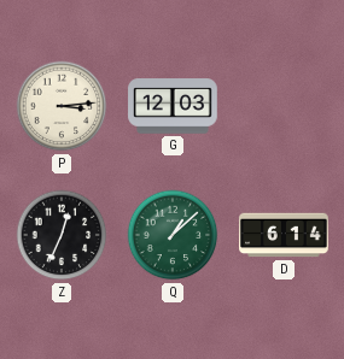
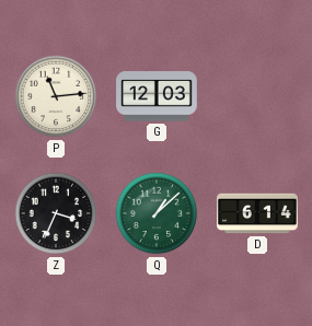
P: 3:14 -> 11:14 (56, 96)
Z: 12:34 -> 3:34 (56, 213)
